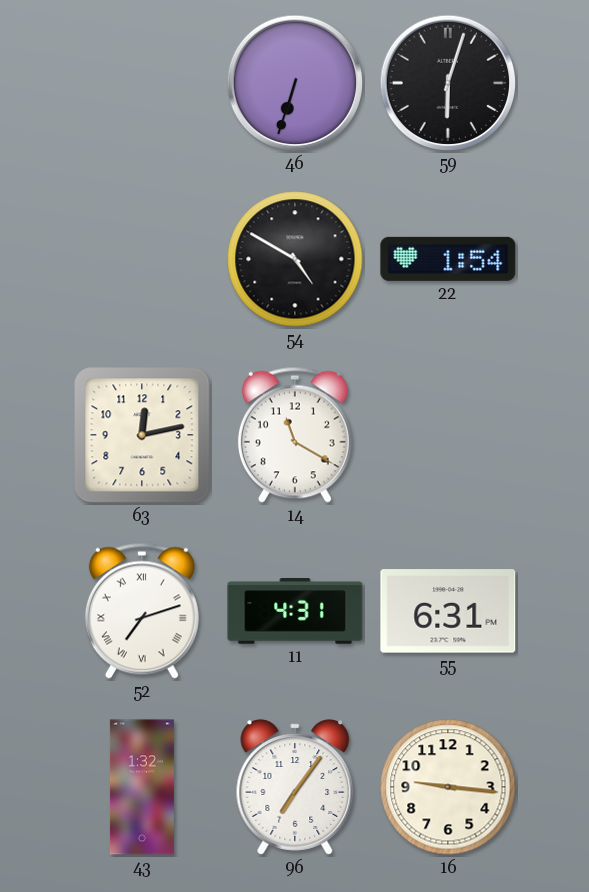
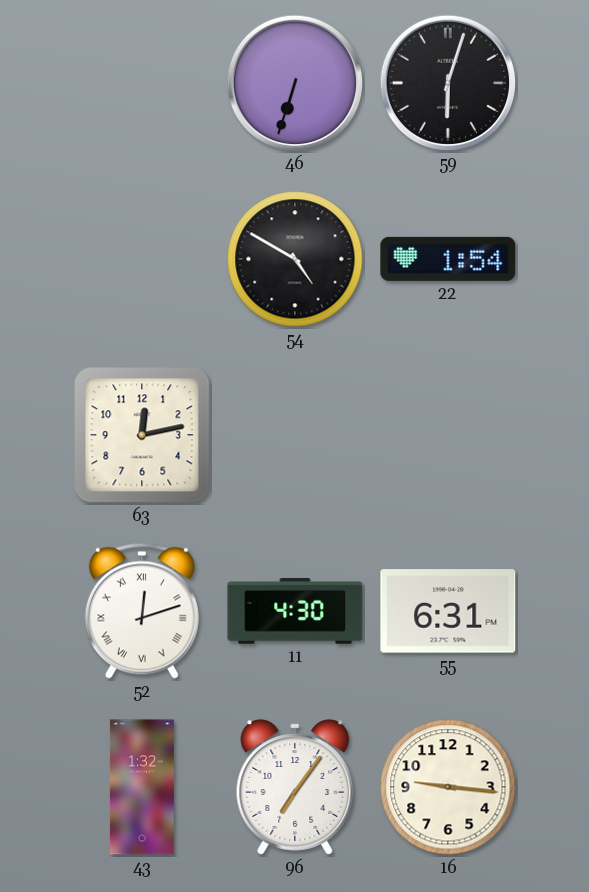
14: 11:20 -> none (295, 435)
52: 7:12 -> 12:12 (142, 611)
11: 4:31 -> 4:30 (295, 611)
